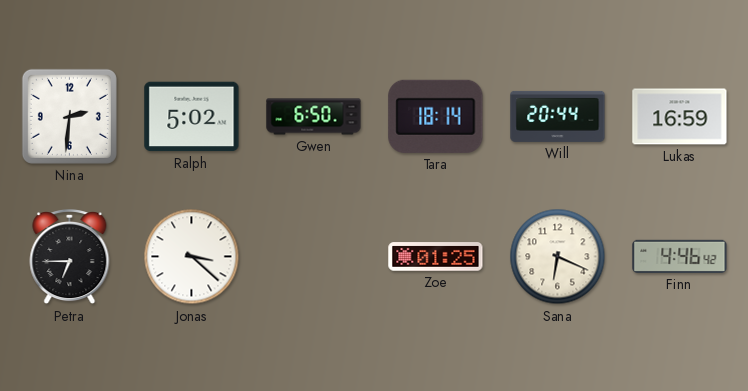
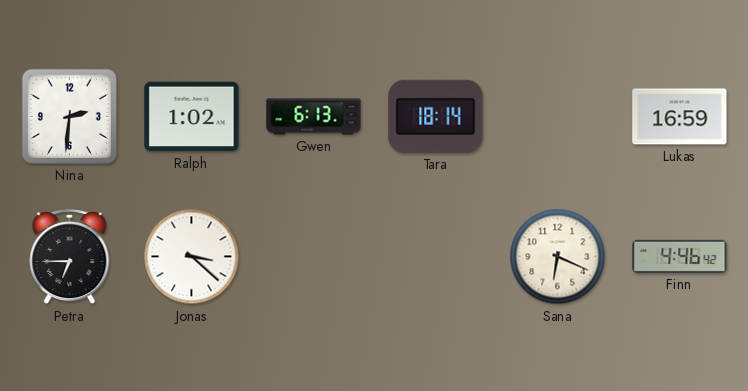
Ralph: 5:02 -> 1:02 (192, 117)
Gwen: 6:50 -> 6:13 (314, 117)
Will: 20:44 -> none (558, 116)
Zoe: 01:25 -> none (436, 257)
